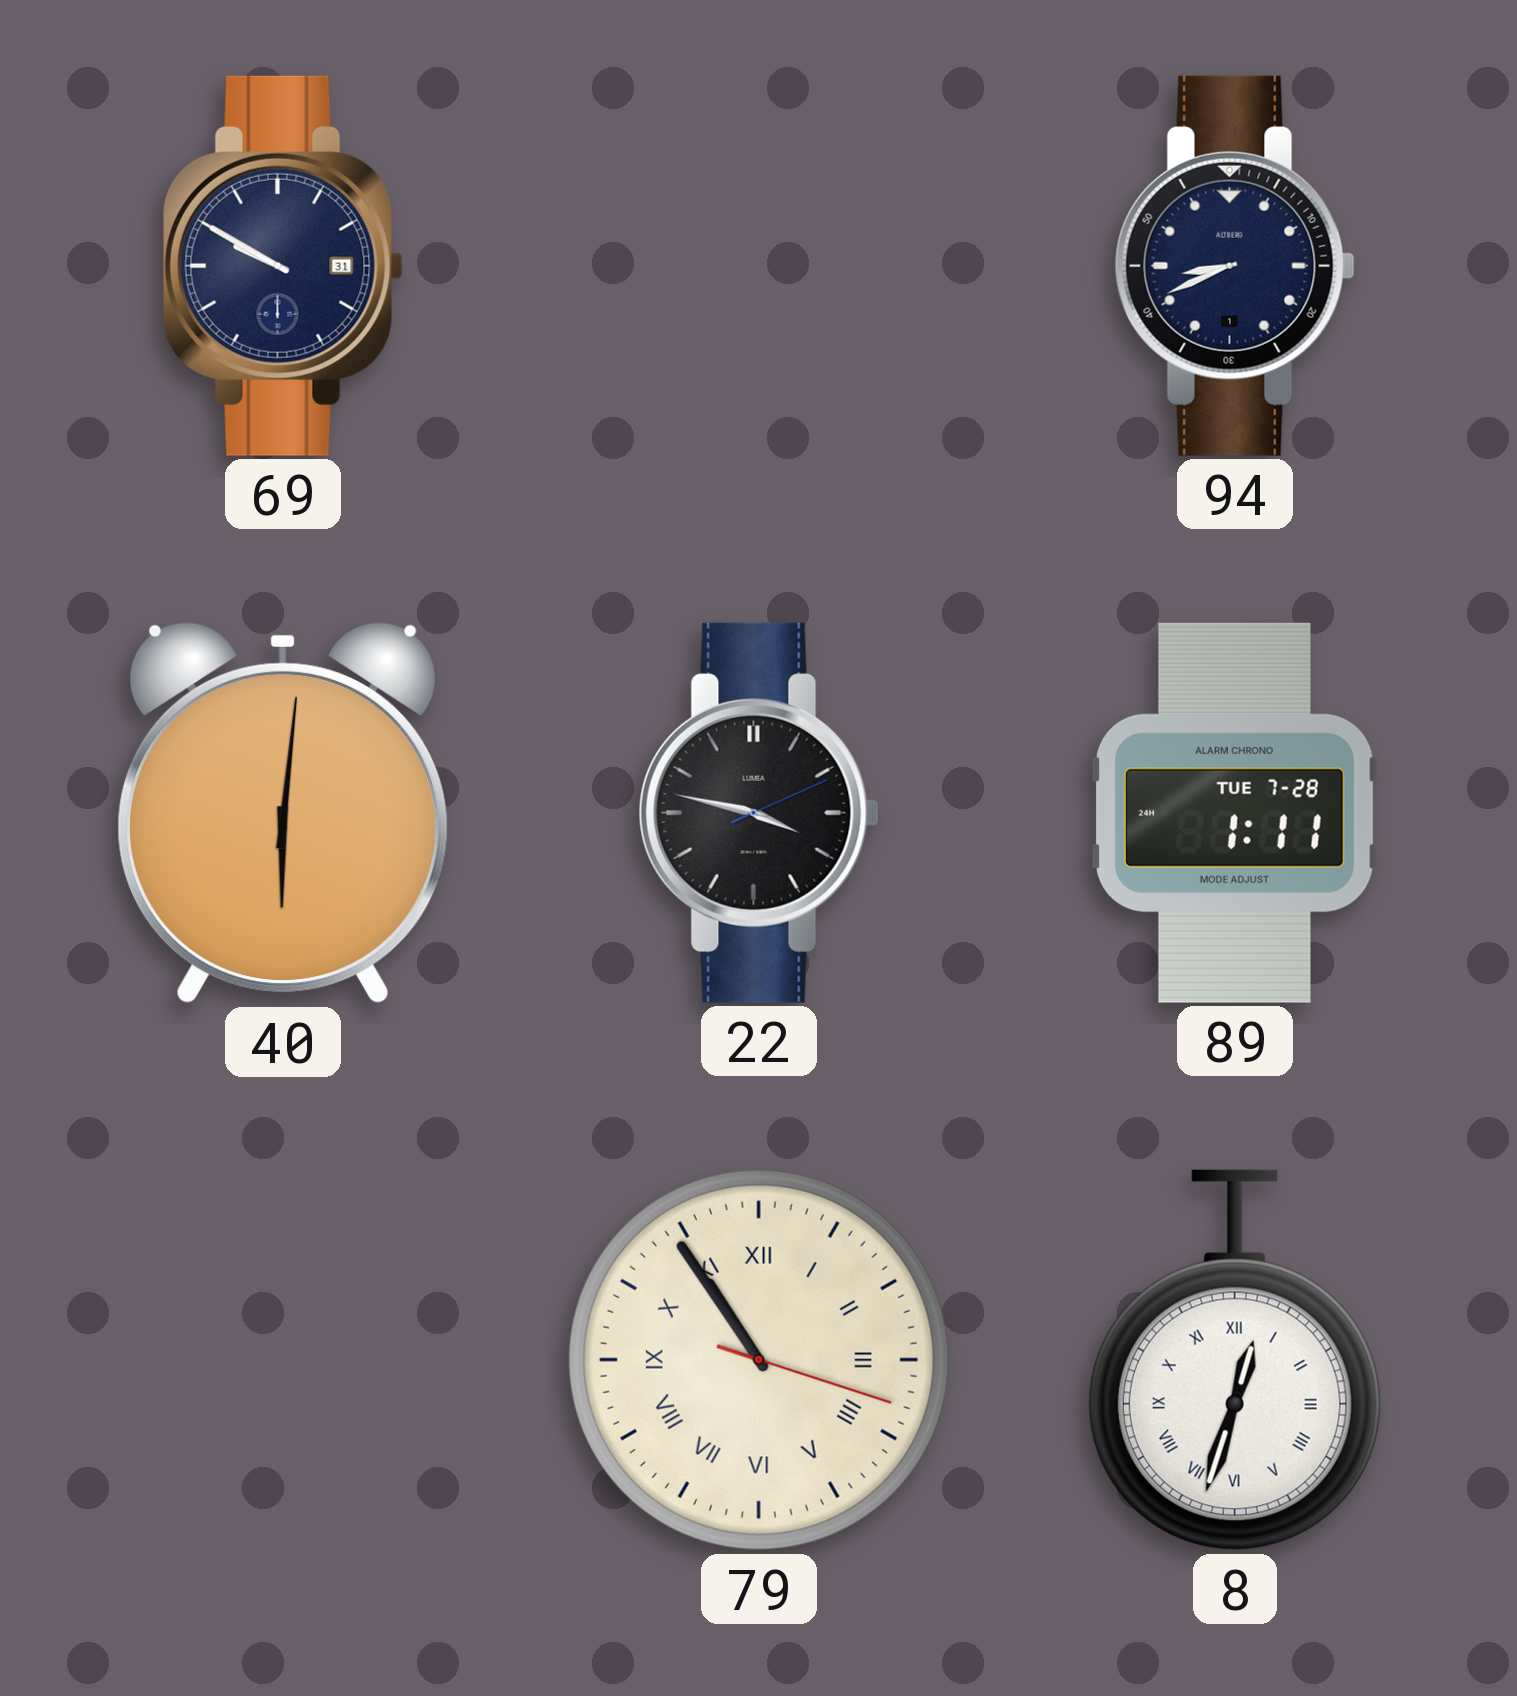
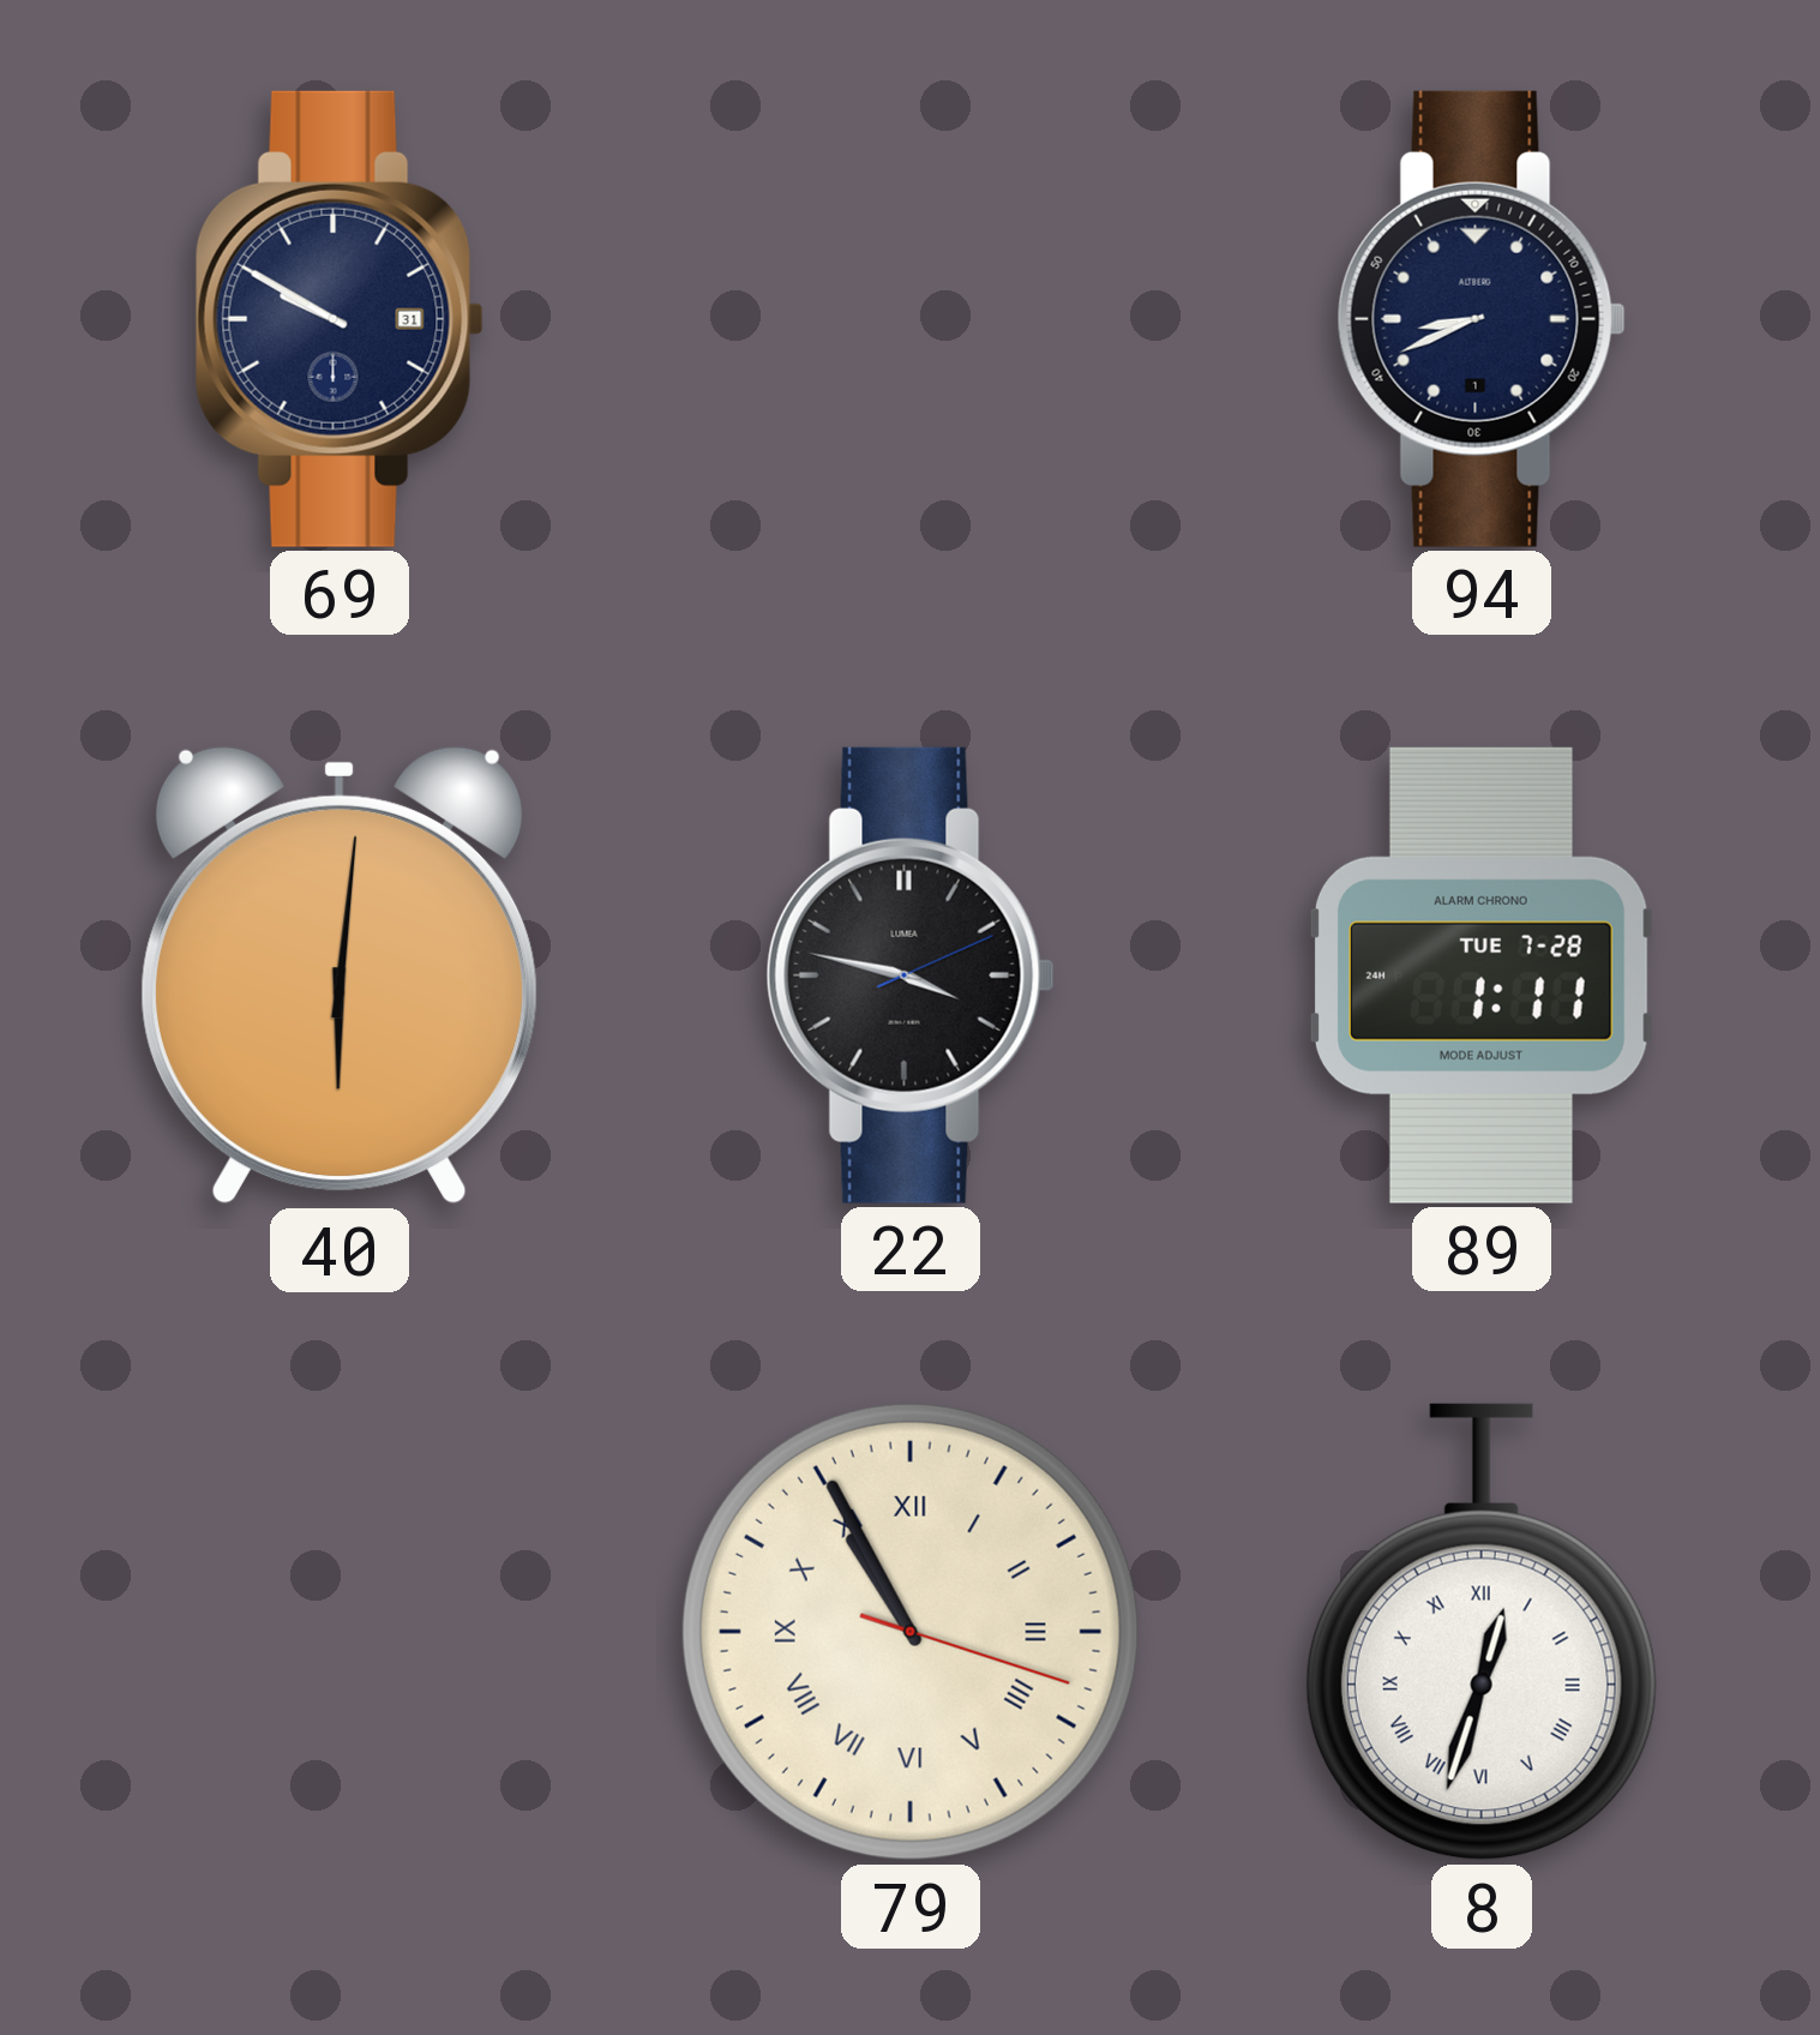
79: 10:54 -> 10:55 (911, 1632)
